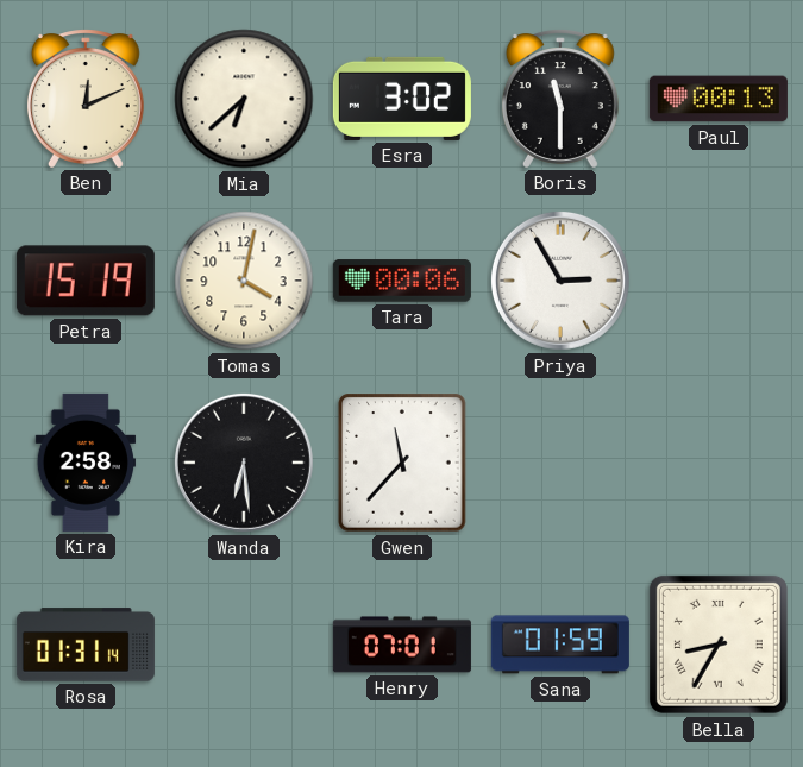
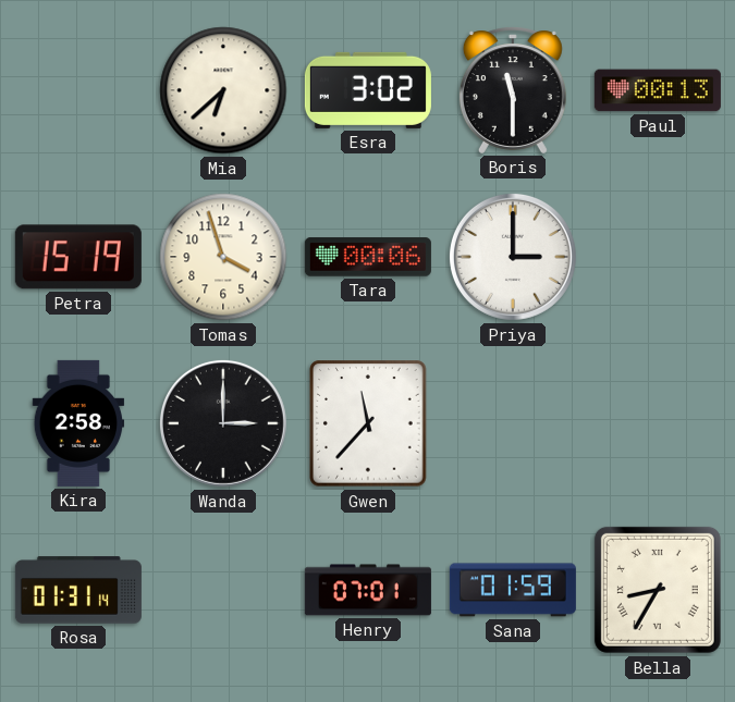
Ben: 12:11 -> none (86, 99)
Tomas: 4:02 -> 3:57 (223, 257)
Priya: 2:55 -> 3:00 (513, 257)
Wanda: 6:29 -> 3:00 (223, 423)
